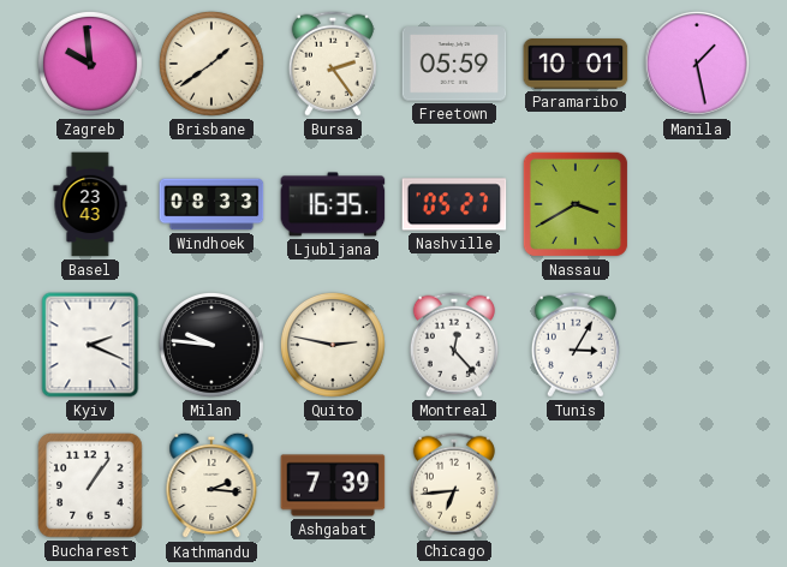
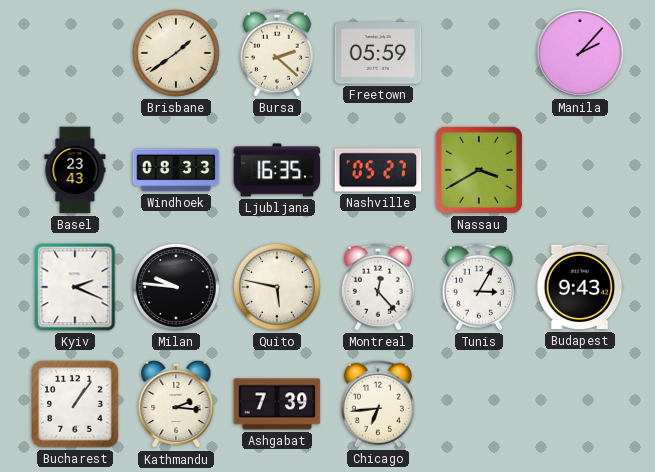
Zagreb: 9:59 -> none (90, 64)
Bursa: 2:24 -> 2:22 (277, 53)
Paramaribo: 10:01 -> none (576, 64)
Manila: 1:28 -> 2:07 (581, 54)
Quito: 2:47 -> 5:47 (277, 287)
Budapest: none -> 9:43 (580, 287)
